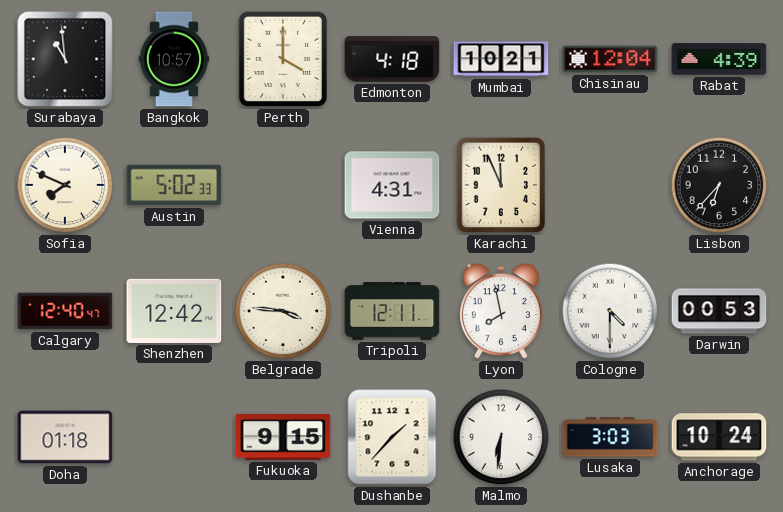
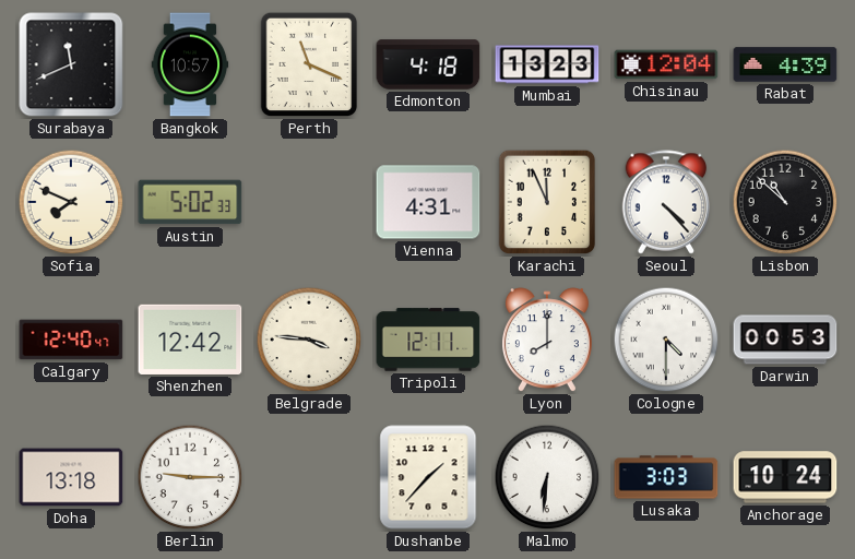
Surabaya: 10:59 -> 11:41 (71, 64)
Perth: 4:00 -> 11:19 (309, 64)
Mumbai: 10:21 -> 13:23 (547, 64)
Seoul: none -> 4:23 (666, 202)
Lisbon: 6:37 -> 10:52 (785, 202)
Lyon: 7:58 -> 8:00 (547, 341)
Doha: 01:18 -> 13:18 (71, 477)
Berlin: none -> 9:15 (190, 477)
Fukuoka: 9:15 -> none (283, 437)
